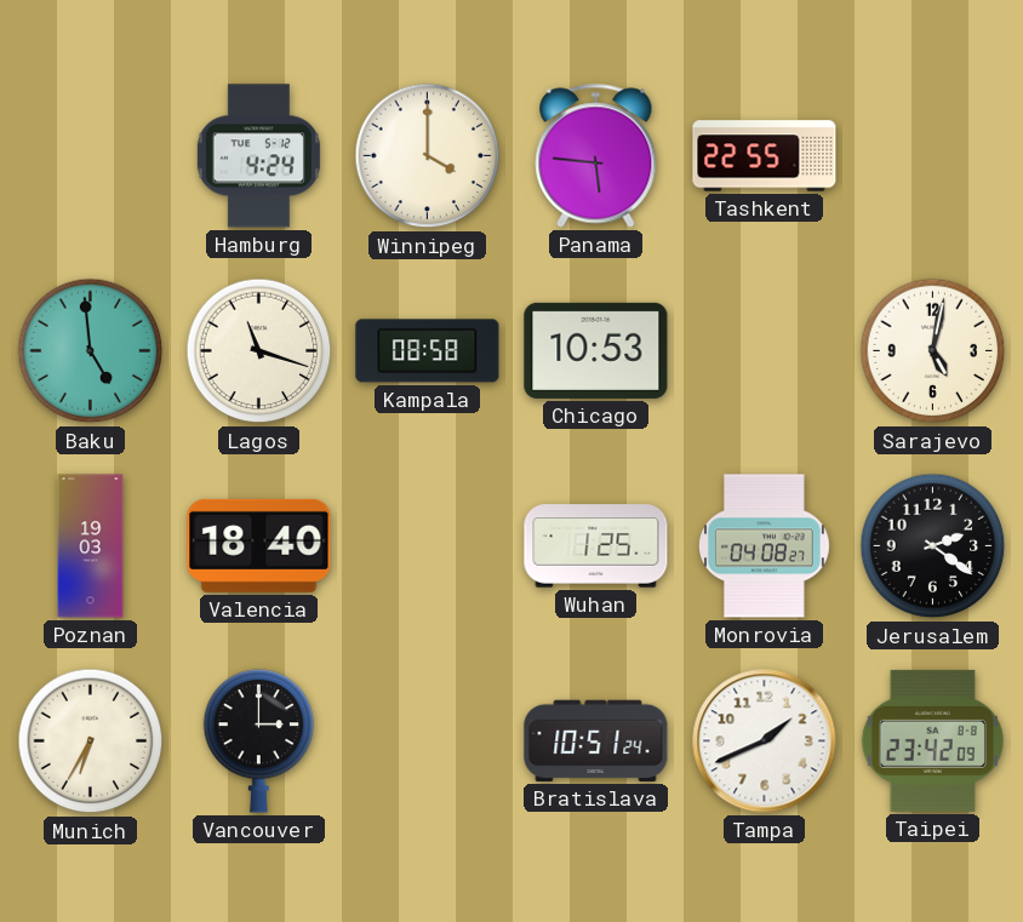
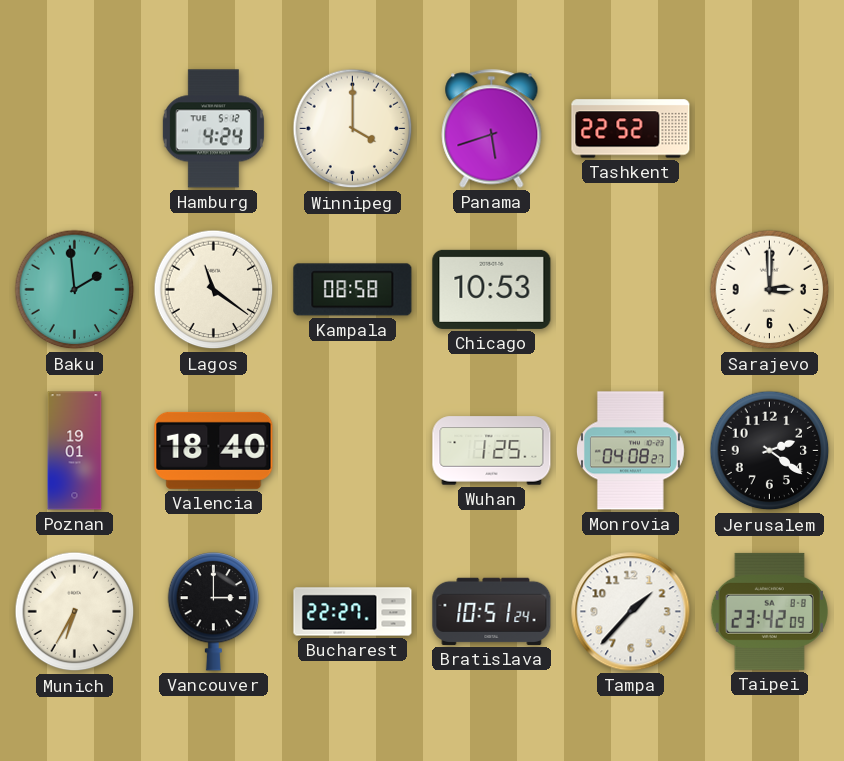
Panama: 5:46 -> 5:42 (492, 129)
Tashkent: 22:55 -> 22:52 (631, 129)
Baku: 4:59 -> 1:59 (75, 290)
Lagos: 11:18 -> 11:21 (214, 290)
Sarajevo: 5:02 -> 3:00 (770, 290)
Poznan: 19:03 -> 19:01 (75, 451)
Bucharest: none -> 22:27 (353, 612)
Tampa: 1:41 -> 1:37 (631, 612)
